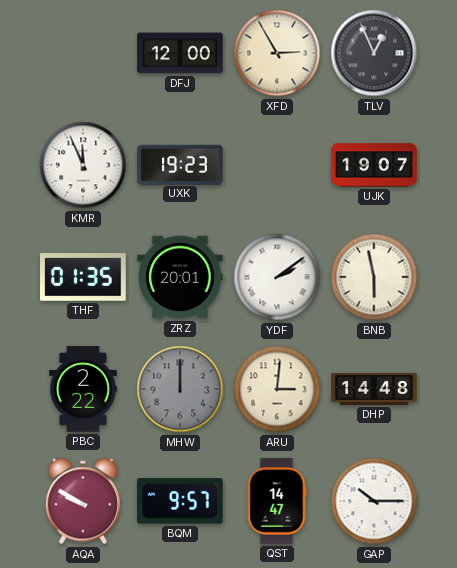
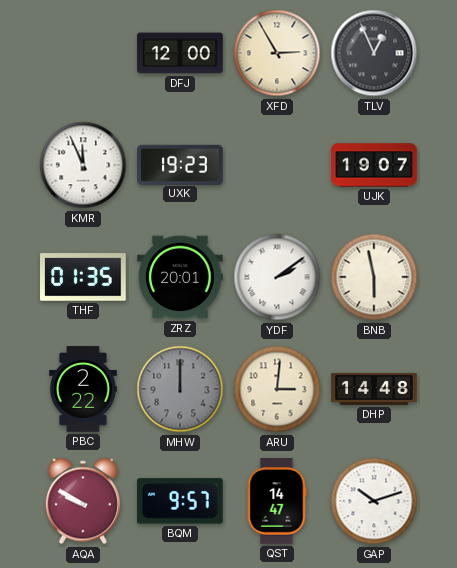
GAP: 10:15 -> 10:12 (374, 501)
